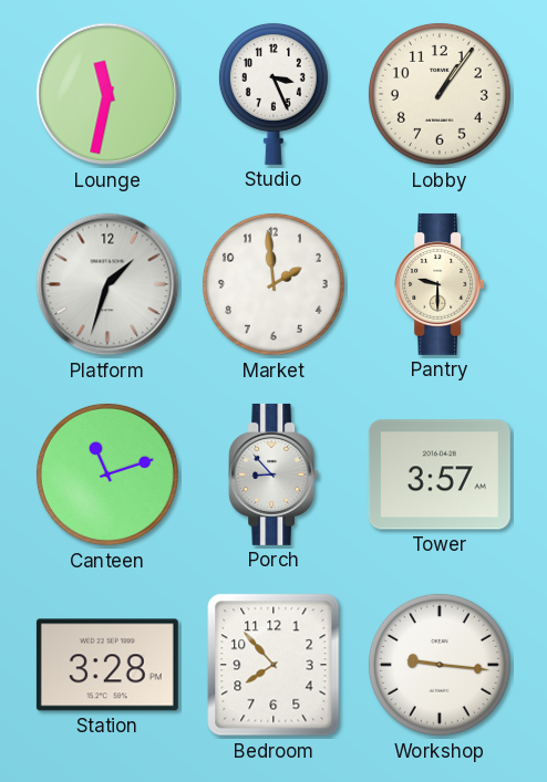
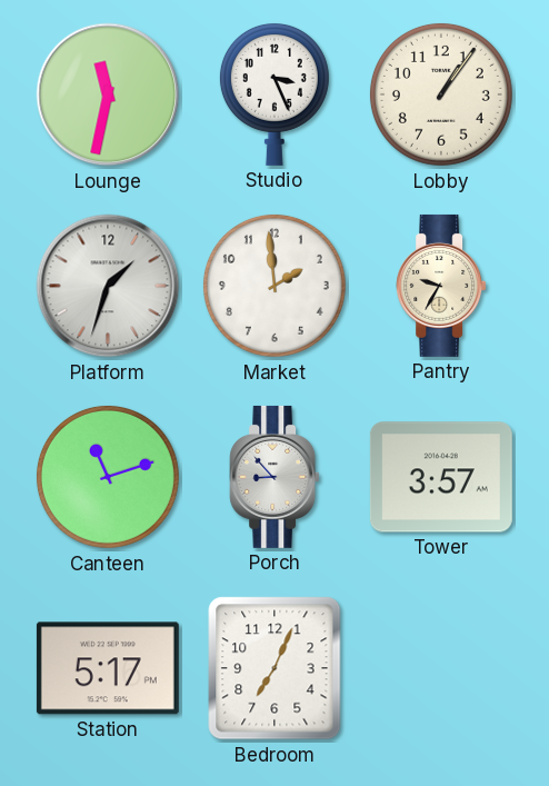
Pantry: 9:30 -> 9:35 (441, 286)
Station: 3:28 -> 5:17 (108, 668)
Bedroom: 7:53 -> 7:04 (274, 668)
Workshop: 9:16 -> none (440, 665)
